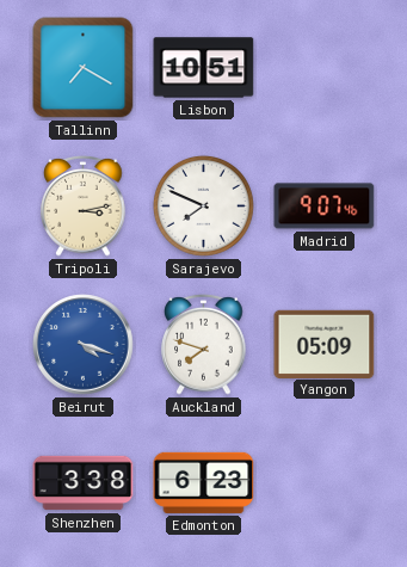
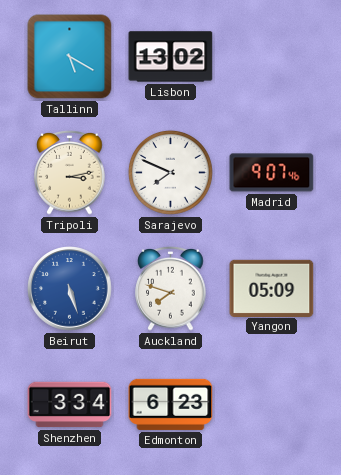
Tallinn: 7:20 -> 5:20 (70, 57)
Lisbon: 10:51 -> 13:02 (171, 57)
Beirut: 4:18 -> 5:27 (70, 289)
Shenzhen: 3:38 -> 3:34 (70, 405)
